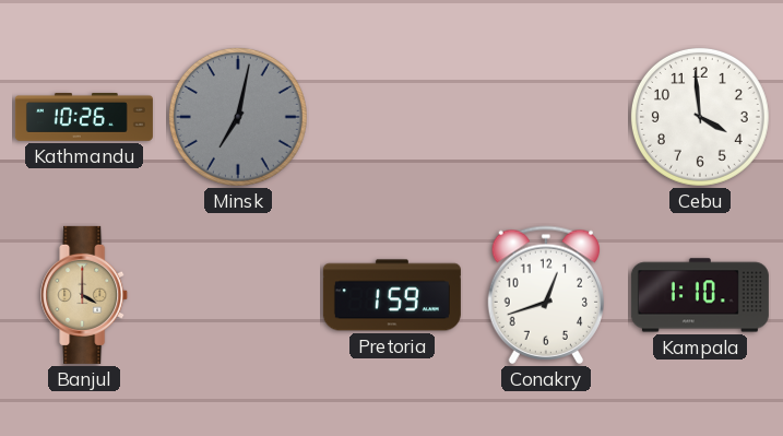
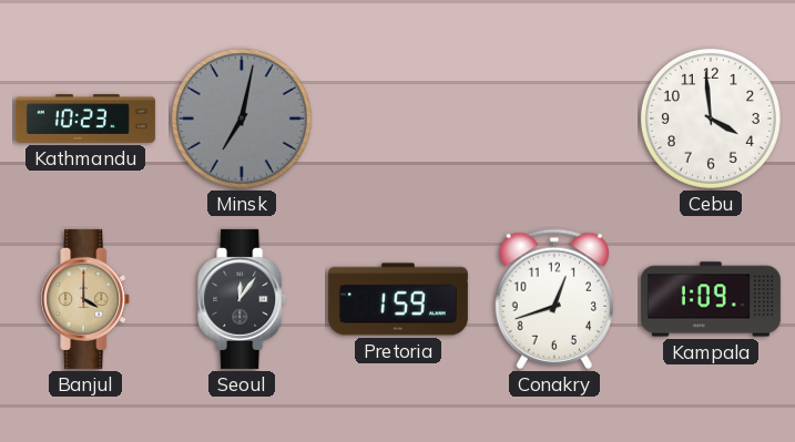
Kathmandu: 10:26 -> 10:23 (85, 120)
Seoul: none -> 12:06 (243, 299)
Kampala: 1:10 -> 1:09 (711, 299)
